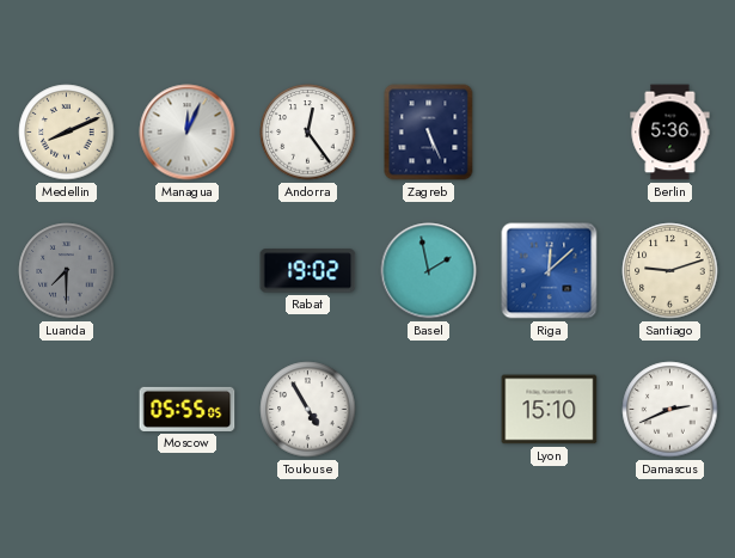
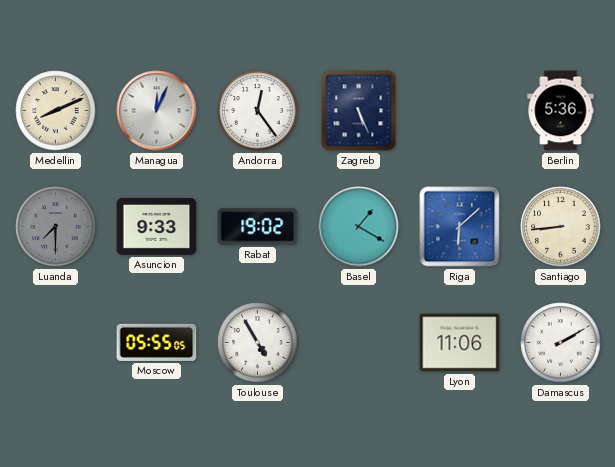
Asuncion: none -> 9:33 (157, 226)
Basel: 1:58 -> 1:20 (359, 227)
Riga: 12:08 -> 6:08 (460, 227)
Santiago: 9:12 -> 8:44 (561, 227)
Lyon: 15:10 -> 11:06 (460, 343)
Damascus: 2:41 -> 2:10 (561, 343)
